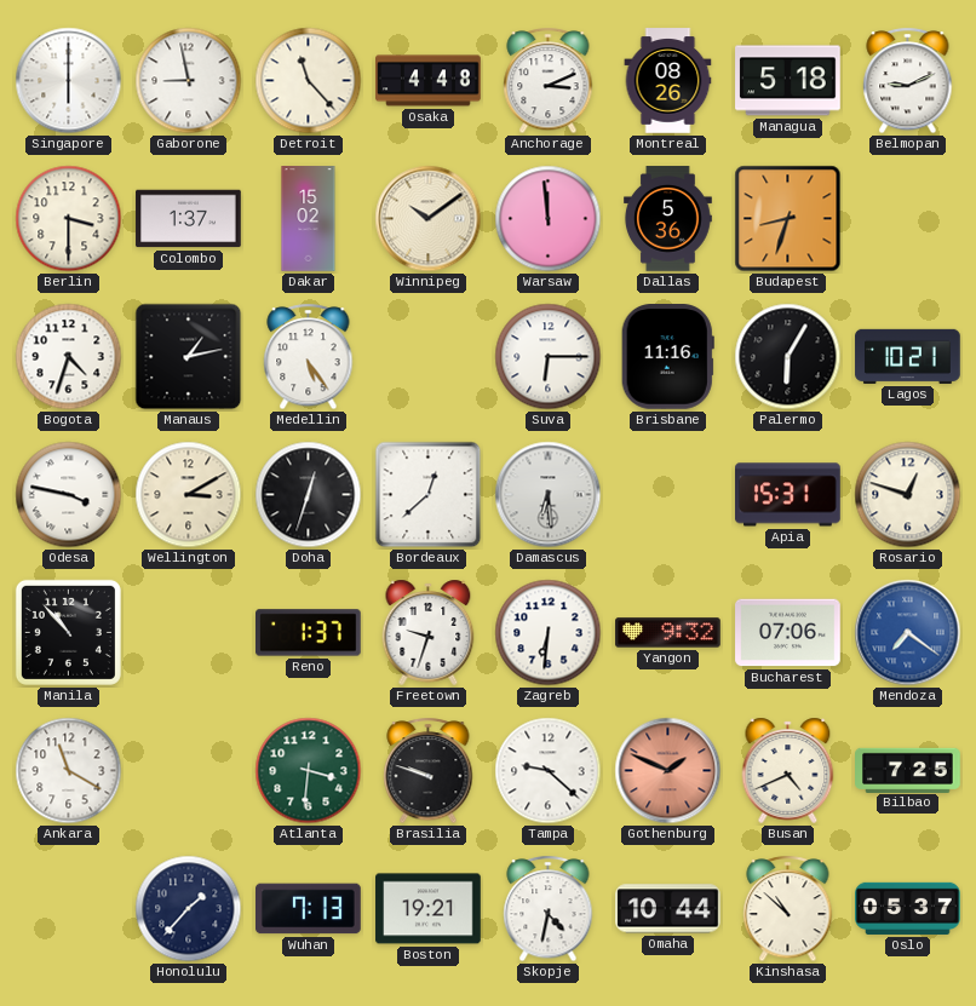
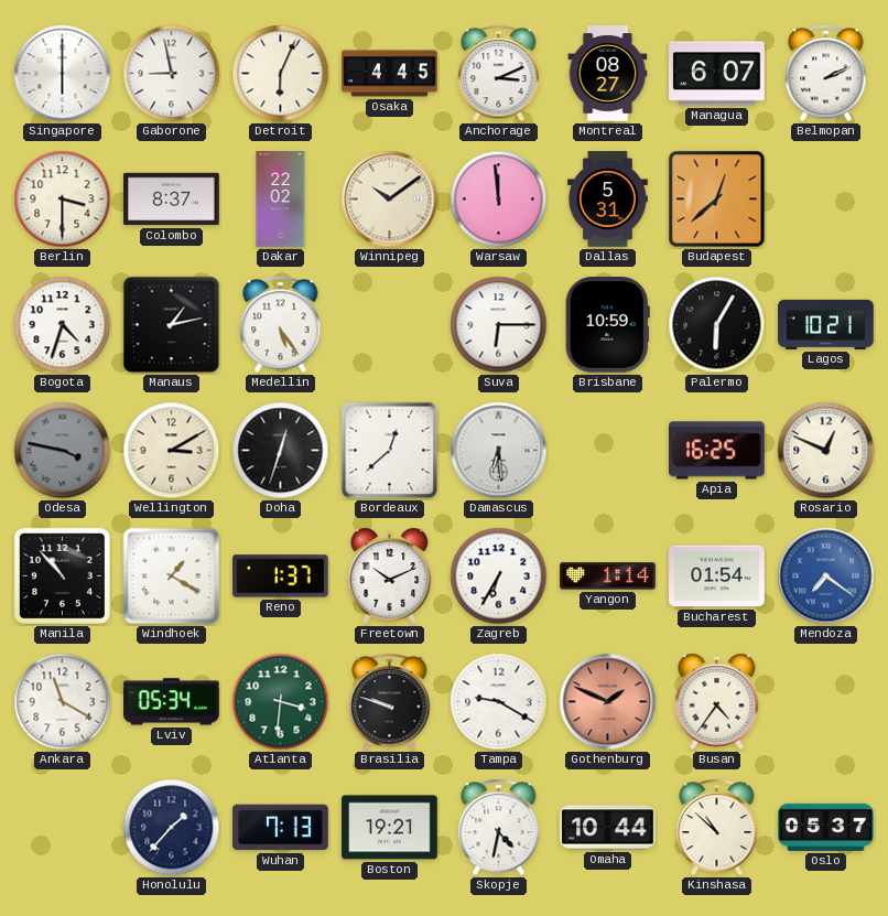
Detroit: 11:23 -> 6:04 (281, 74)
Osaka: 4:48 -> 4:45 (390, 74)
Montreal: 08:26 -> 08:27 (608, 74)
Managua: 5:18 -> 6:07 (717, 74)
Belmopan: 9:11 -> 2:11 (826, 74)
Colombo: 1:37 -> 8:37 (172, 200)
Dakar: 15:02 -> 22:02 (281, 200)
Dallas: 5:36 -> 5:31 (608, 200)
Budapest: 8:33 -> 12:38 (717, 200)
Brisbane: 11:16 -> 10:59 (607, 325)
Odesa dial: white -> grey (63, 451)
Apia: 15:31 -> 16:25 (717, 451)
Rosario: 12:48 -> 12:49 (826, 451)
Windhoek: none -> 1:20 (172, 576)
Freetown: 9:33 -> 10:11 (390, 575)
Zagreb: 6:31 -> 6:35 (499, 576)
Yangon: 9:32 -> 1:14 (608, 576)
Bucharest: 07:06 -> 01:54 (717, 576)
Lviv: none -> 05:34 (172, 702)
Tampa: 9:22 -> 9:20 (499, 702)
Busan: 4:41 -> 4:36 (717, 701)
Bilbao: 7:25 -> none (908, 770)
